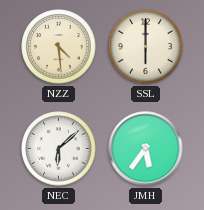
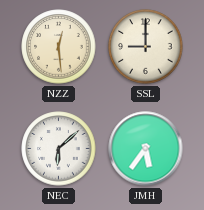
NZZ: 4:29 -> 12:29 (59, 47)
SSL: 6:00 -> 9:00 (146, 47)
